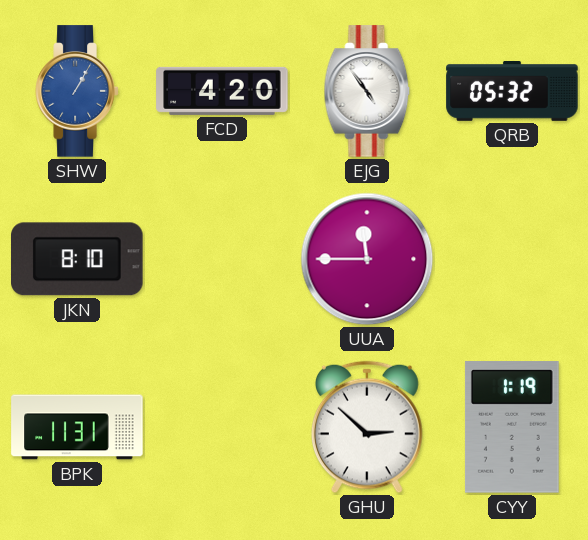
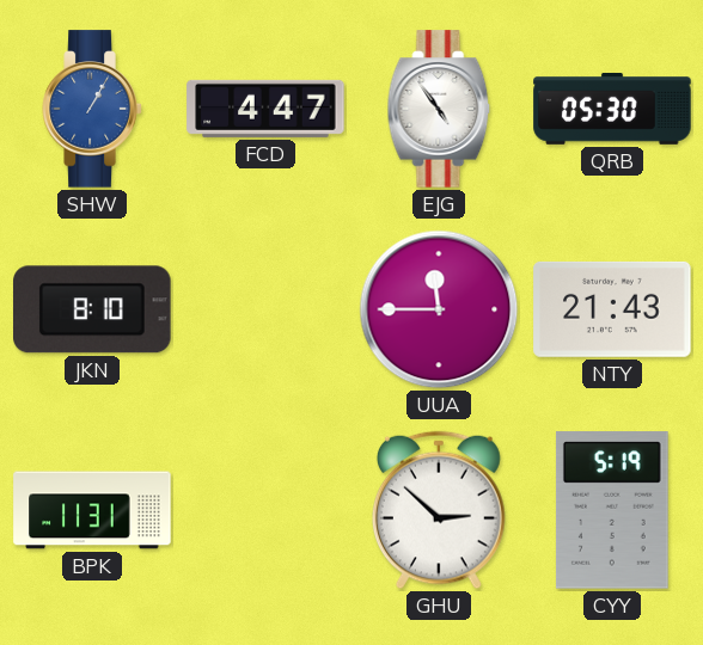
FCD: 4:20 -> 4:47 (265, 109)
QRB: 05:32 -> 05:30 (612, 110)
NTY: none -> 21:43 (612, 309)
CYY: 1:19 -> 5:19 (612, 510)
